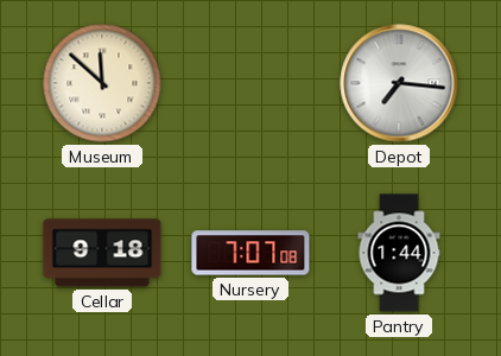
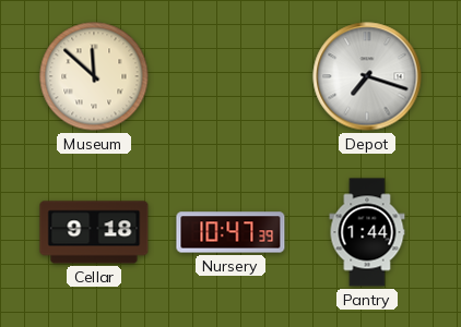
Depot: 7:16 -> 7:18 (367, 76)
Nursery: 7:07 -> 10:47 (230, 232)
